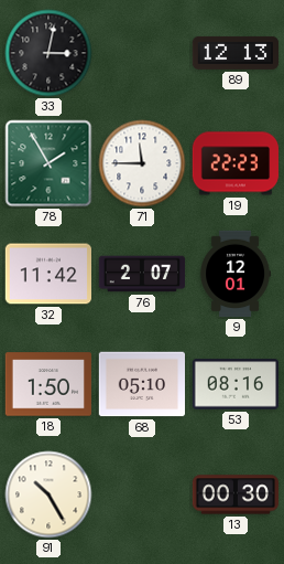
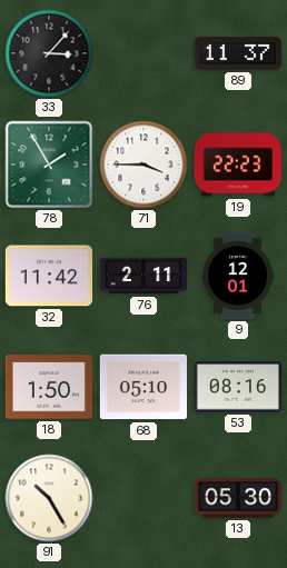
33: 3:02 -> 3:07 (49, 53)
89: 12:13 -> 11:37 (237, 53)
71: 11:45 -> 3:45 (143, 165)
76: 2:07 -> 2:11 (143, 276)
13: 00:30 -> 05:30 (238, 498)
